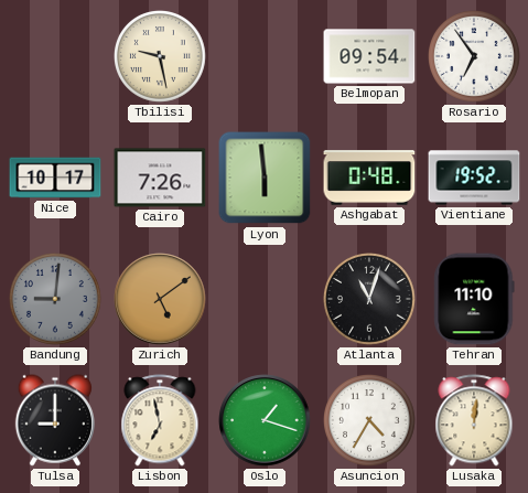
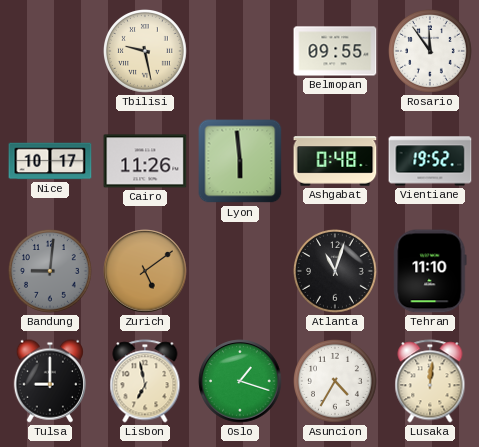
Belmopan: 09:54 -> 09:55 (335, 51)
Rosario: 6:54 -> 11:54 (431, 52)
Cairo: 7:26 -> 11:26 (145, 161)
